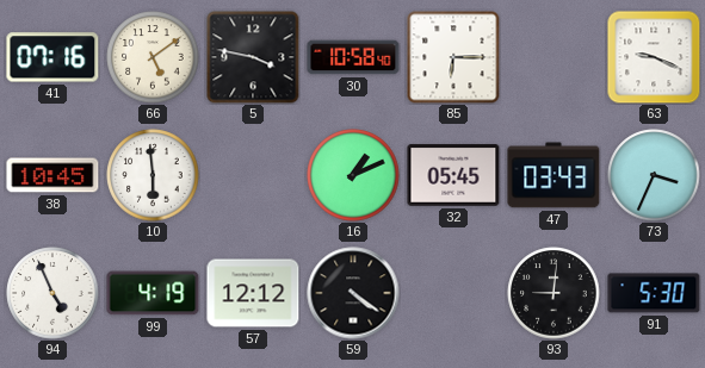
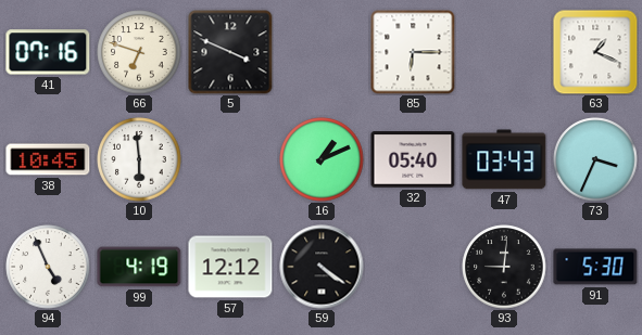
66: 5:09 -> 6:48 (139, 52)
5: 3:47 -> 3:49 (230, 52)
30: 10:58 -> none (353, 57)
63: 9:19 -> 1:19 (595, 52)
32: 05:45 -> 05:40 (413, 159)
